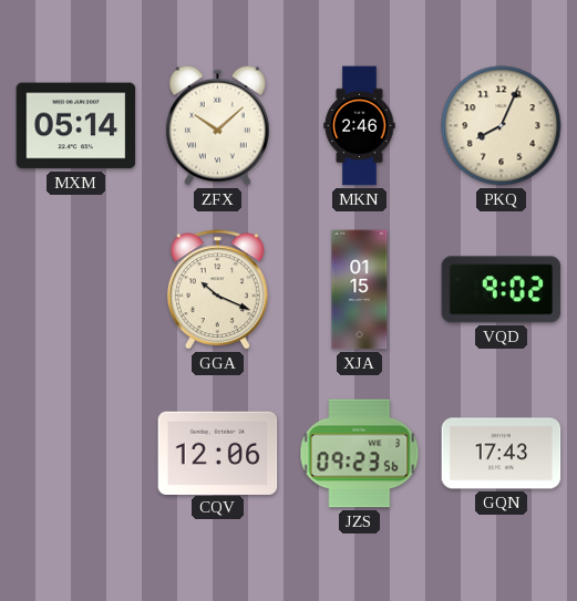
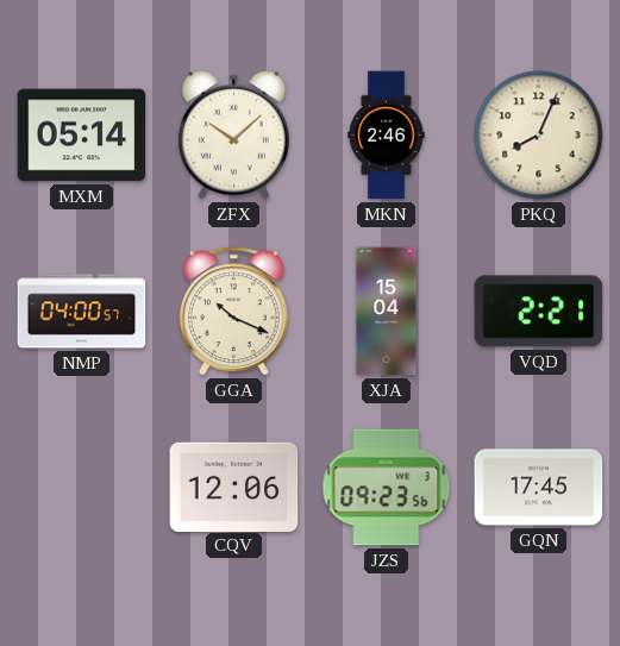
NMP: none -> 04:00 (82, 312)
XJA: 01:15 -> 15:04 (387, 312)
VQD: 9:02 -> 2:21 (539, 312)
GQN: 17:43 -> 17:45 (539, 488)
